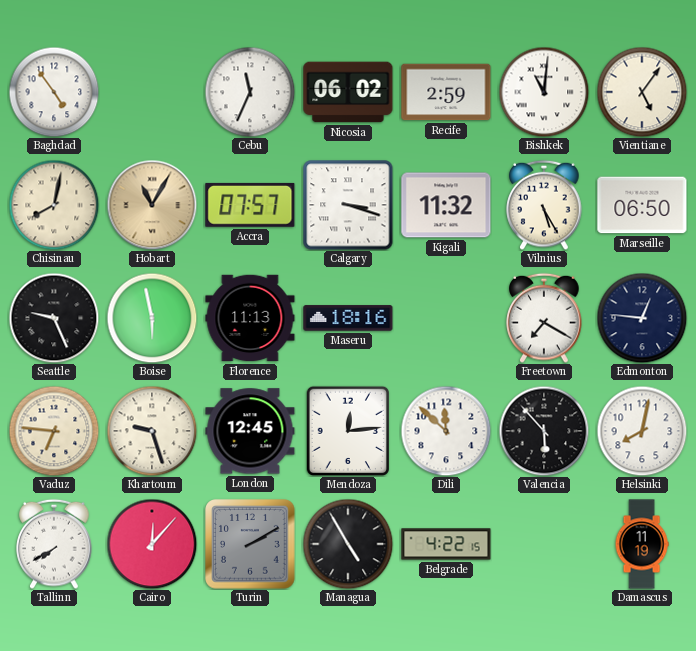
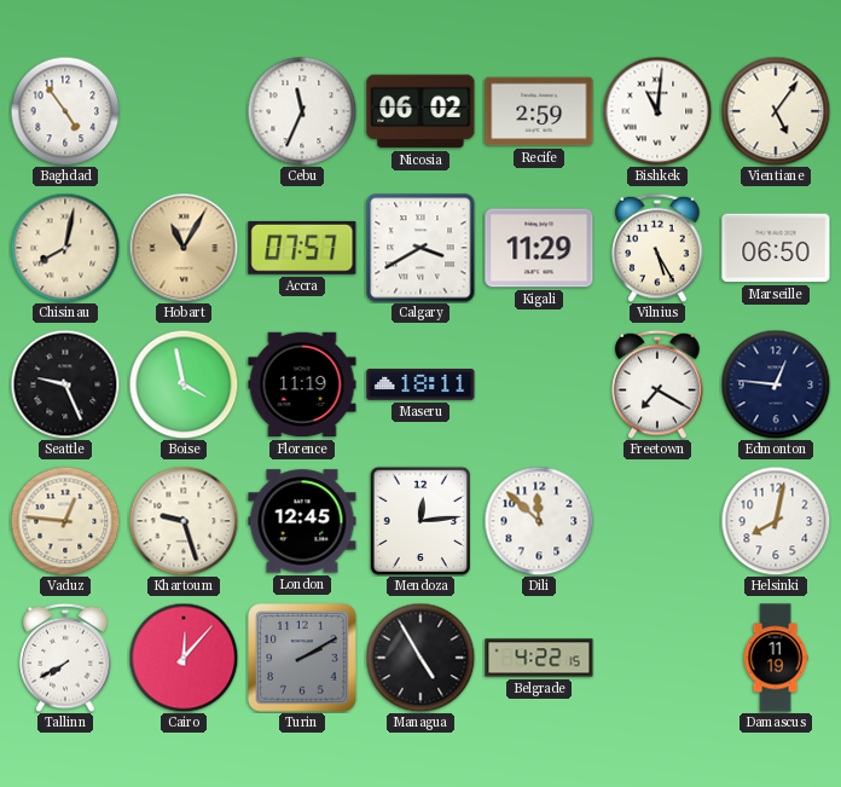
Calgary: 3:18 -> 3:40 (420, 248)
Kigali: 11:32 -> 11:29 (539, 248)
Boise: 5:58 -> 3:58 (184, 384)
Florence: 11:13 -> 11:19 (302, 384)
Maseru: 18:16 -> 18:11 (420, 384)
Vaduz: 6:46 -> 12:46 (65, 521)
Valencia: 5:53 -> none (544, 431)
